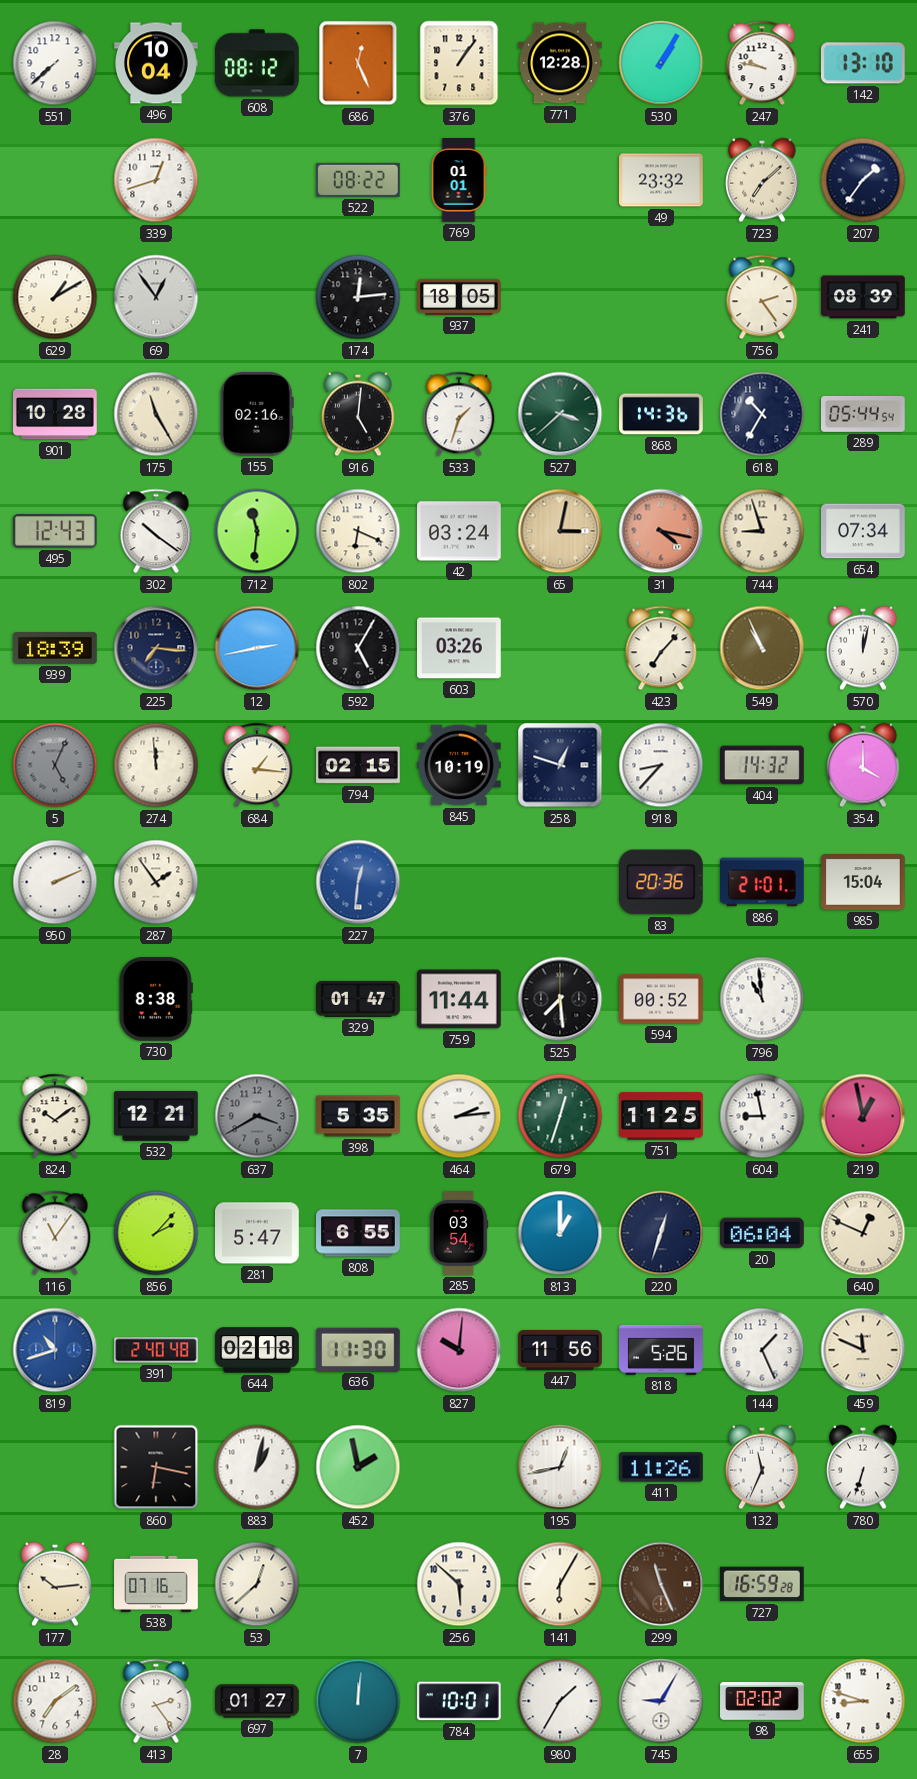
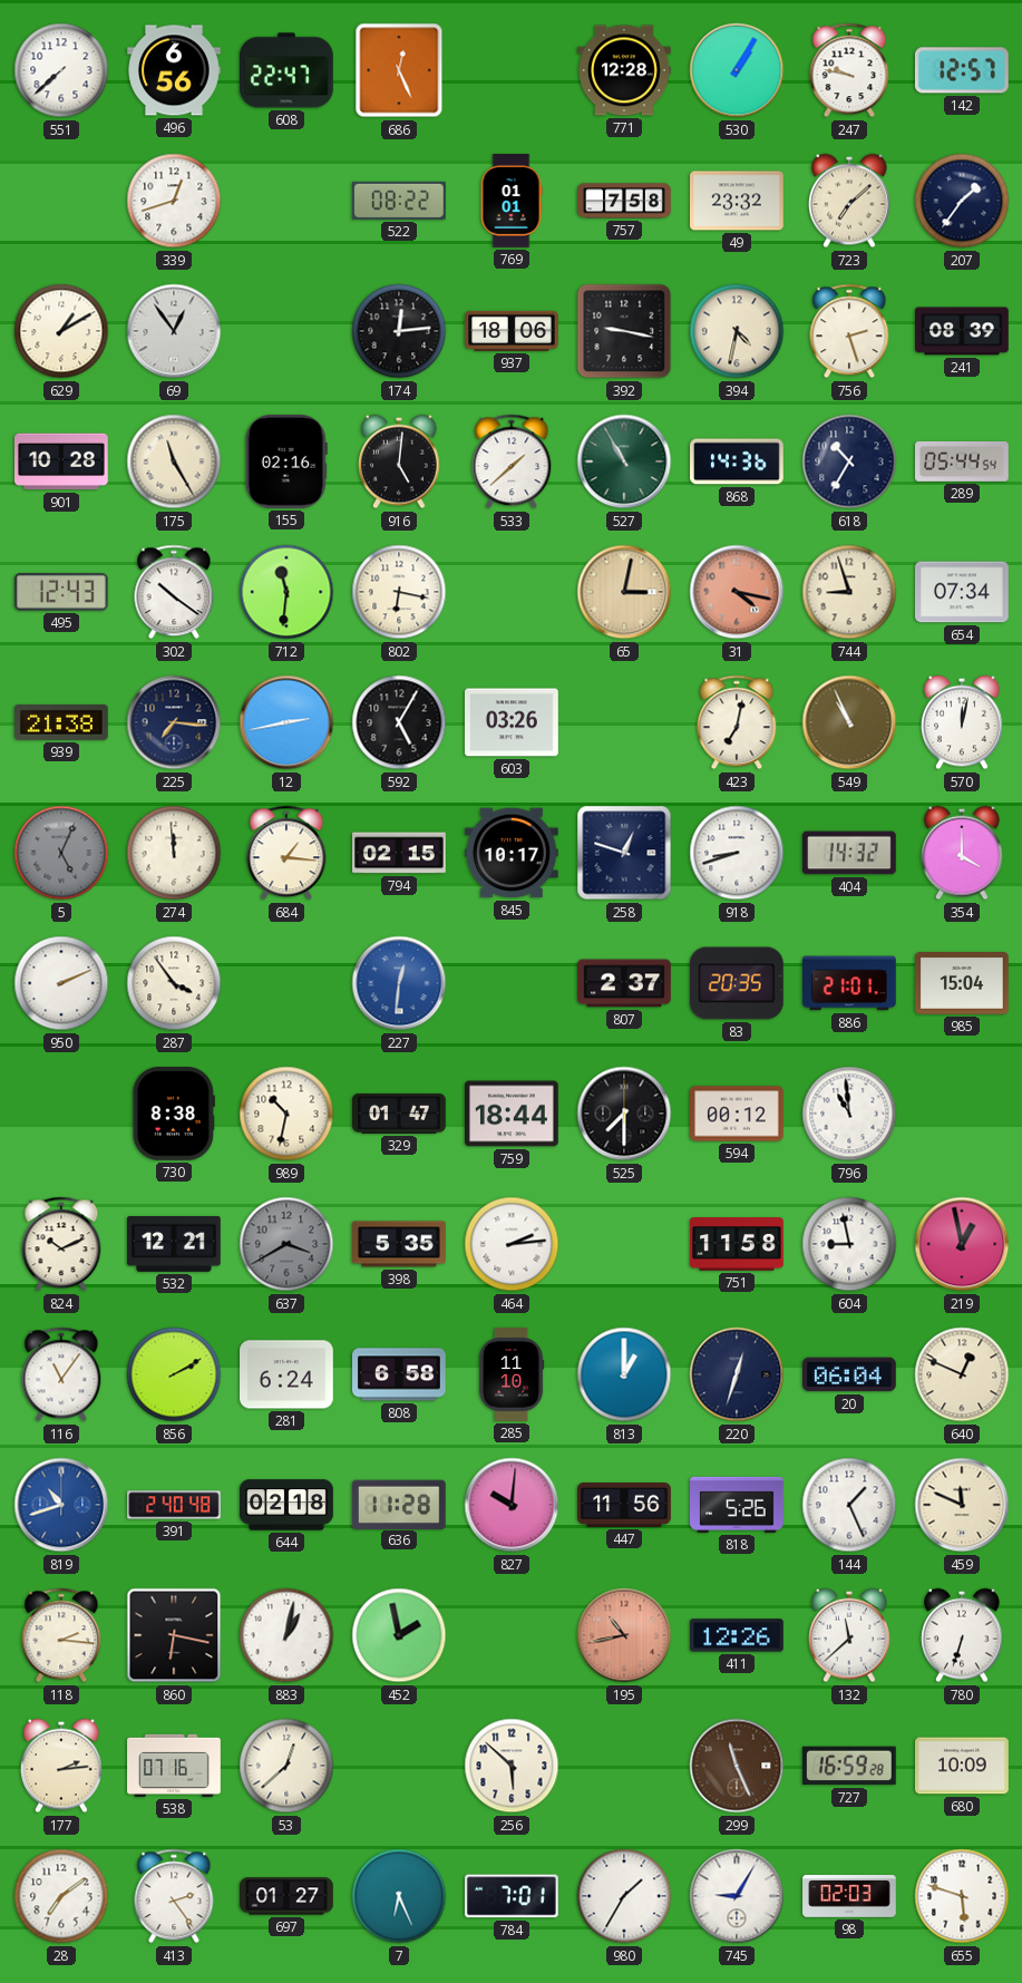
496: 10:04 -> 6:56 (174, 70)
608: 08:12 -> 22:47 (288, 70)
376: 1:06 -> none (459, 63)
142: 13:10 -> 12:57 (962, 70)
757: none -> 7:58 (624, 201)
937: 18:05 -> 18:06 (512, 331)
392: none -> 9:17 (624, 331)
394: none -> 4:32 (737, 331)
756: 2:24 -> 2:27 (849, 331)
533: 1:33 -> 1:38 (512, 461)
527: 3:38 -> 10:55 (624, 461)
802: 6:19 -> 6:17 (399, 592)
42: 03:24 -> none (460, 531)
939: 18:39 -> 21:38 (62, 722)
423: 7:07 -> 7:02 (737, 722)
845: 10:19 -> 10:17 (513, 853)
918: 8:37 -> 8:42 (737, 853)
287: 1:54 -> 3:54 (174, 983)
807: none -> 2:37 (624, 983)
83: 20:36 -> 20:35 (737, 983)
989: none -> 10:32 (286, 1114)
759: 11:44 -> 18:44 (513, 1114)
525: 7:29 -> 7:30 (624, 1114)
594: 00:52 -> 00:12 (738, 1114)
824: 10:09 -> 10:11 (61, 1244)
679: 12:33 -> none (560, 1116)
751: 11:25 -> 11:58 (737, 1244)
856: 2:07 -> 2:10 (174, 1374)
281: 5:47 -> 6:24 (288, 1374)
808: 6:55 -> 6:58 (400, 1374)
285: 03:54 -> 11:10 (512, 1374)
636: 11:30 -> 11:28 (399, 1504)
118: none -> 2:16 (61, 1635)
195: 12:43 -> 10:43 (624, 1635)
195 dial: white -> salmon (624, 1635)
411: 11:26 -> 12:26 (738, 1635)
132: 11:34 -> 11:38 (850, 1635)
177: 10:14 -> 2:14 (62, 1766)
141: 6:05 -> none (560, 1584)
680: none -> 10:09 (962, 1766)
7: 12:01 -> 6:26 (399, 1896)
784: 10:01 -> 7:01 (513, 1896)
98: 02:02 -> 02:03 (849, 1896)
655: 8:48 -> 5:48 (962, 1896)
